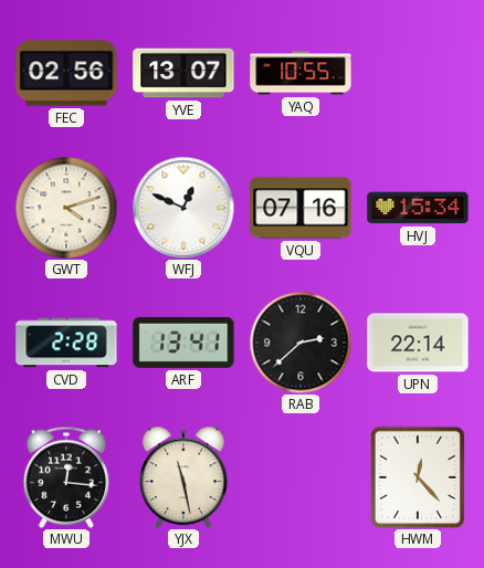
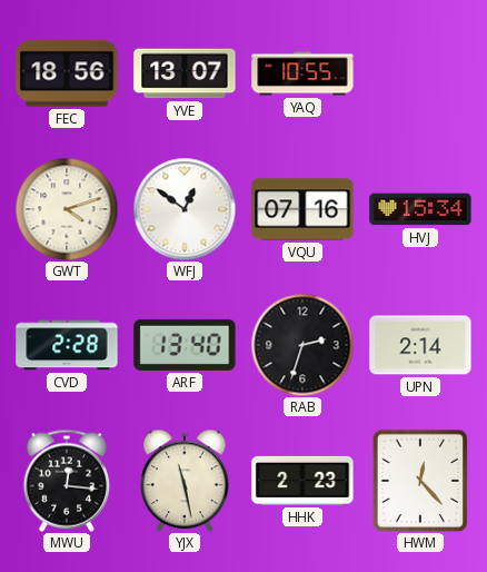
FEC: 02:56 -> 18:56 (67, 73)
WFJ: 12:49 -> 12:51 (185, 209)
ARF: 13:41 -> 13:40 (185, 345)
RAB: 2:38 -> 2:33 (302, 345)
UPN: 22:14 -> 2:14 (420, 345)
HHK: none -> 2:23 (302, 481)
